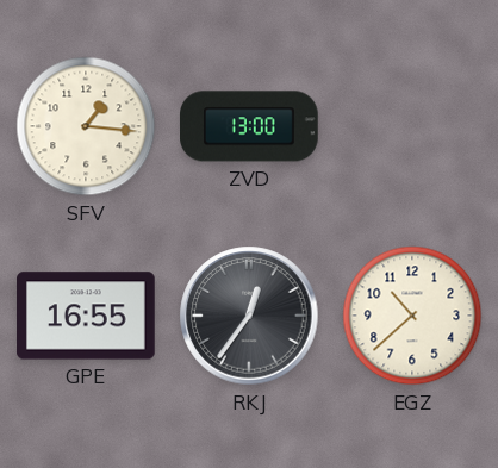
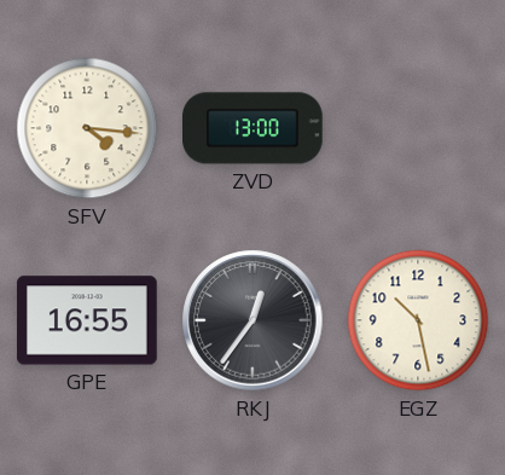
SFV: 1:16 -> 4:16 (87, 128)
EGZ: 10:38 -> 10:28 (418, 320)
